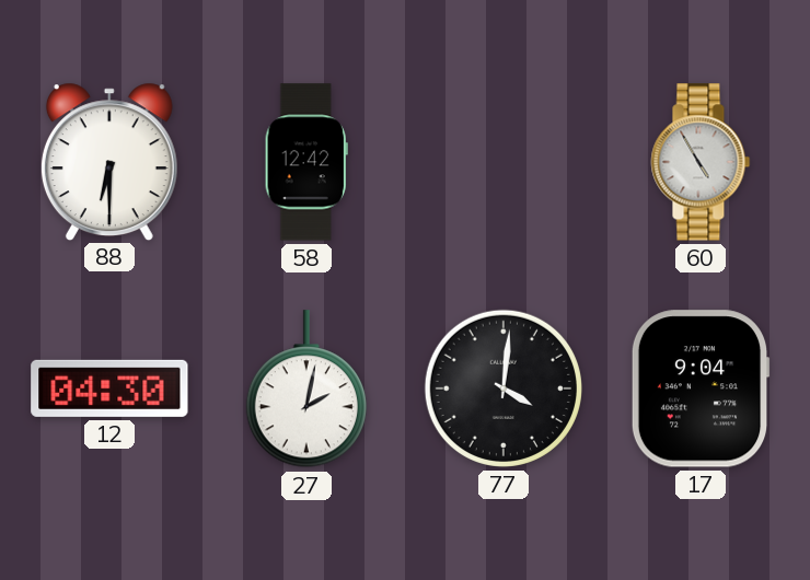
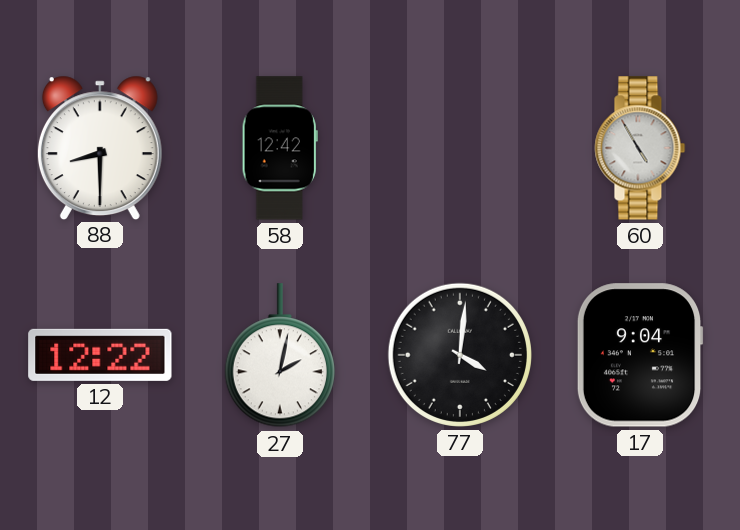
88: 6:30 -> 8:30 (100, 147)
12: 04:30 -> 12:22 (100, 355)
